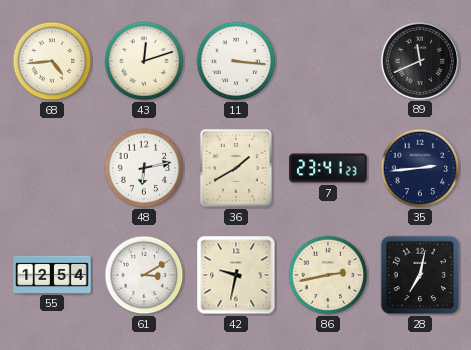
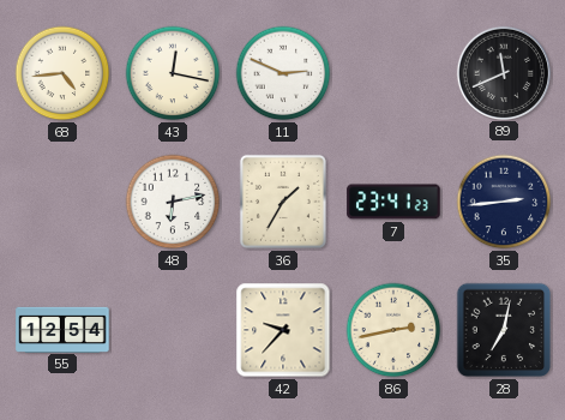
43: 12:12 -> 12:17 (173, 73)
11: 3:16 -> 2:49 (283, 73)
36: 1:40 -> 1:35 (283, 202)
61: 3:10 -> none (144, 275)
42: 9:32 -> 9:37 (283, 330)
